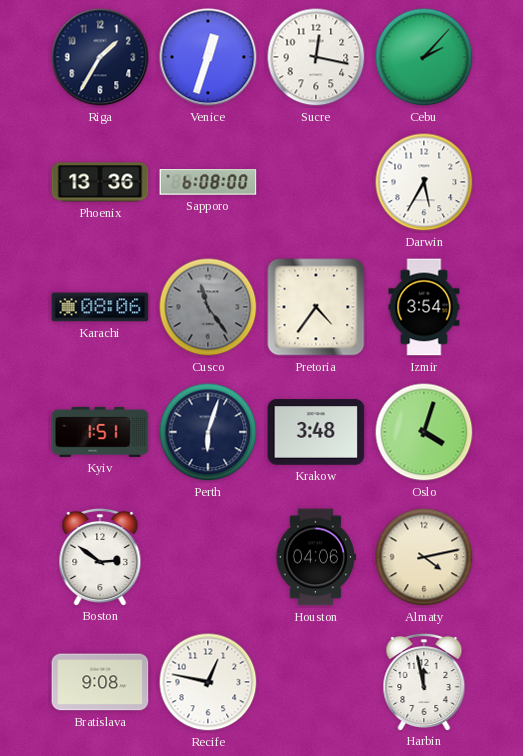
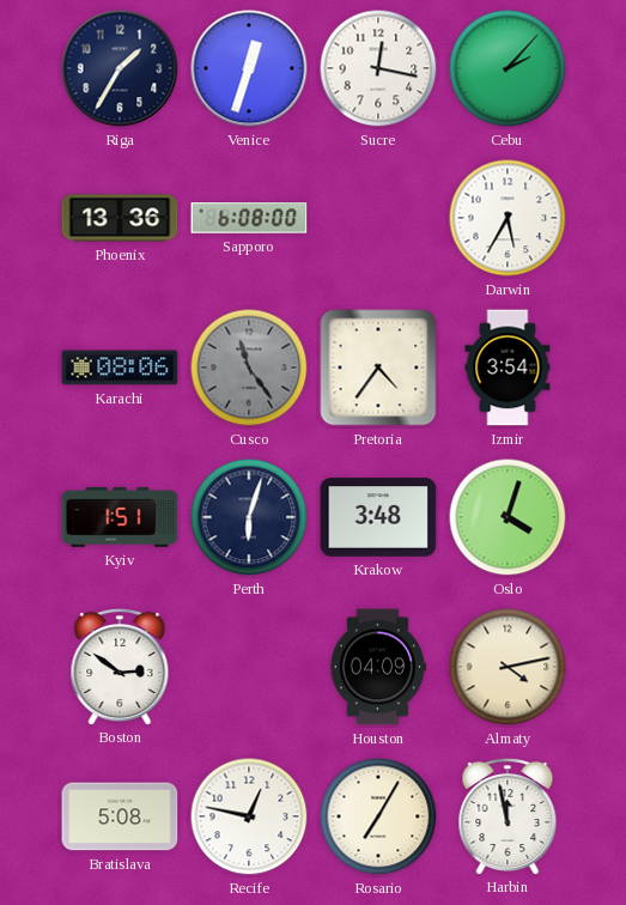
Houston: 04:06 -> 04:09 (378, 667)
Bratislava: 9:08 -> 5:08 (120, 816)
Rosario: none -> 7:05 (378, 816)
